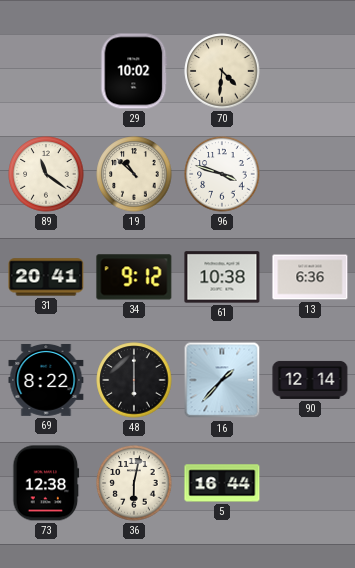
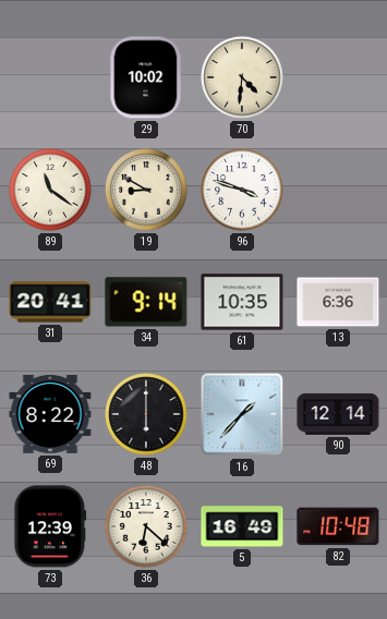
19: 10:52 -> 8:50 (146, 190)
34: 9:12 -> 9:14 (146, 302)
61: 10:38 -> 10:35 (242, 302)
73: 12:38 -> 12:39 (50, 526)
36: 6:02 -> 6:22 (146, 526)
5: 16:44 -> 16:49 (242, 526)
82: none -> 10:48 (338, 526)
